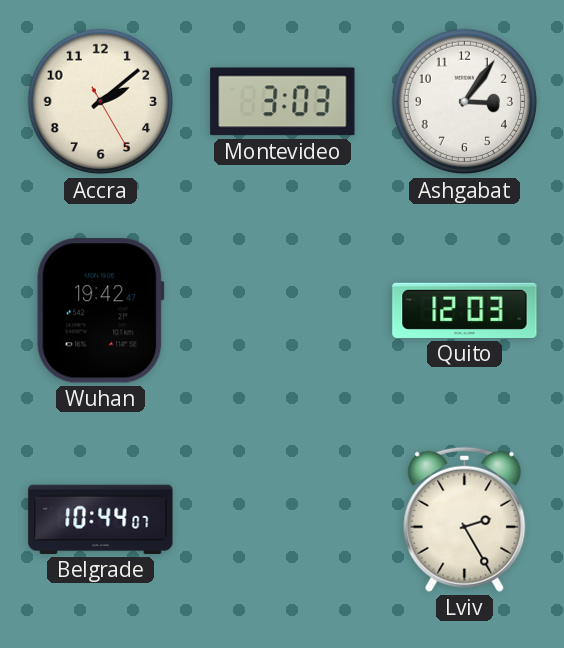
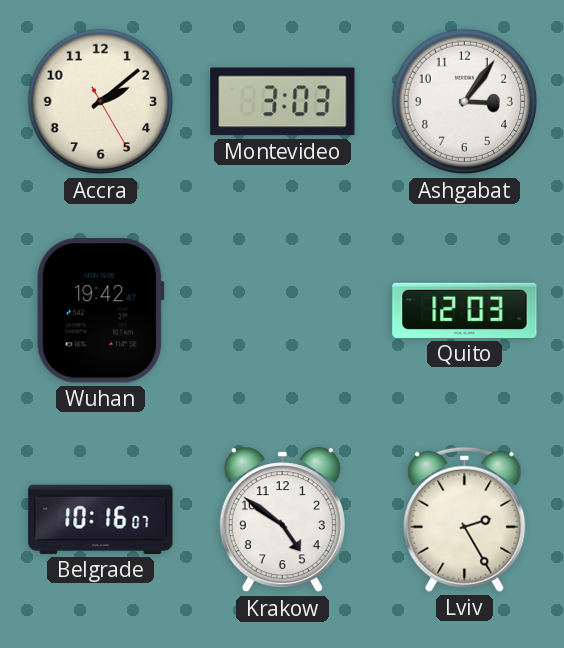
Belgrade: 10:44 -> 10:16 (101, 519)
Krakow: none -> 4:51 (282, 520)
